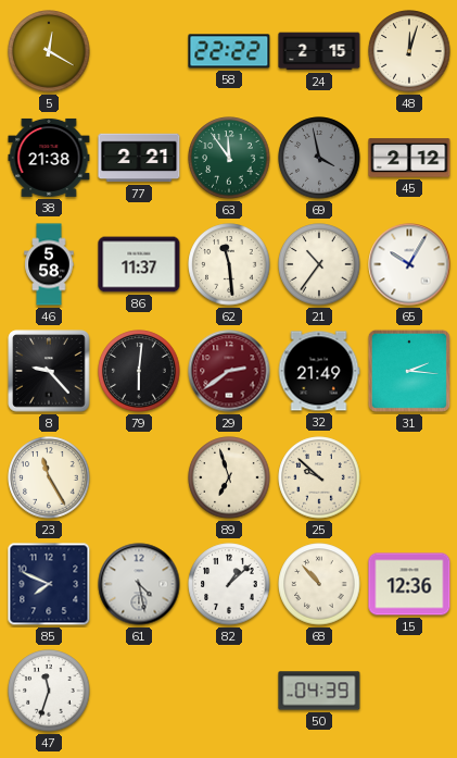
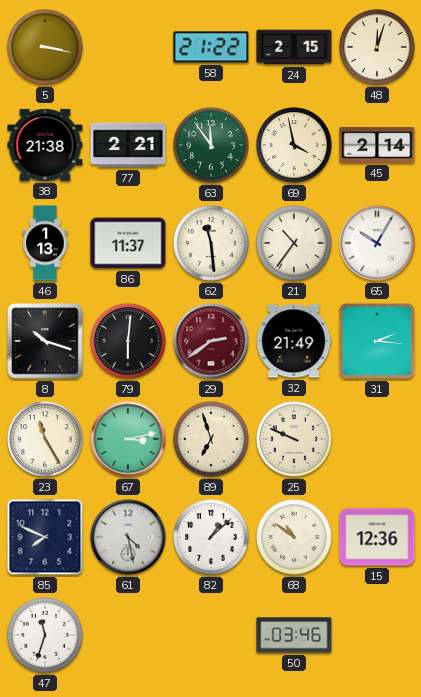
5: 12:20 -> 3:17 (45, 47)
58: 22:22 -> 21:22 (211, 47)
69 dial: grey -> cream (294, 145)
45: 2:12 -> 2:14 (377, 145)
46: 5:58 -> 1:13 (45, 243)
8: 9:23 -> 10:18 (45, 341)
67: none -> 3:13 (128, 439)
25: 9:52 -> 9:49 (294, 439)
68: 10:53 -> 10:51 (294, 537)
50: 04:39 -> 03:46 (294, 635)
